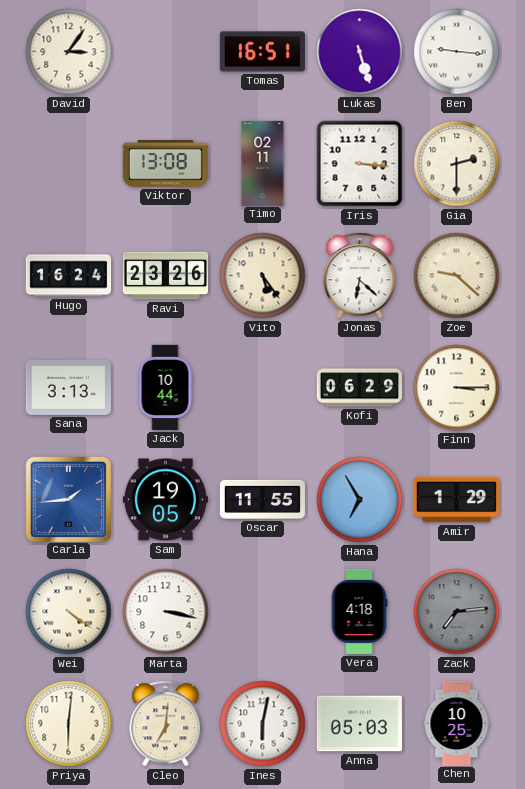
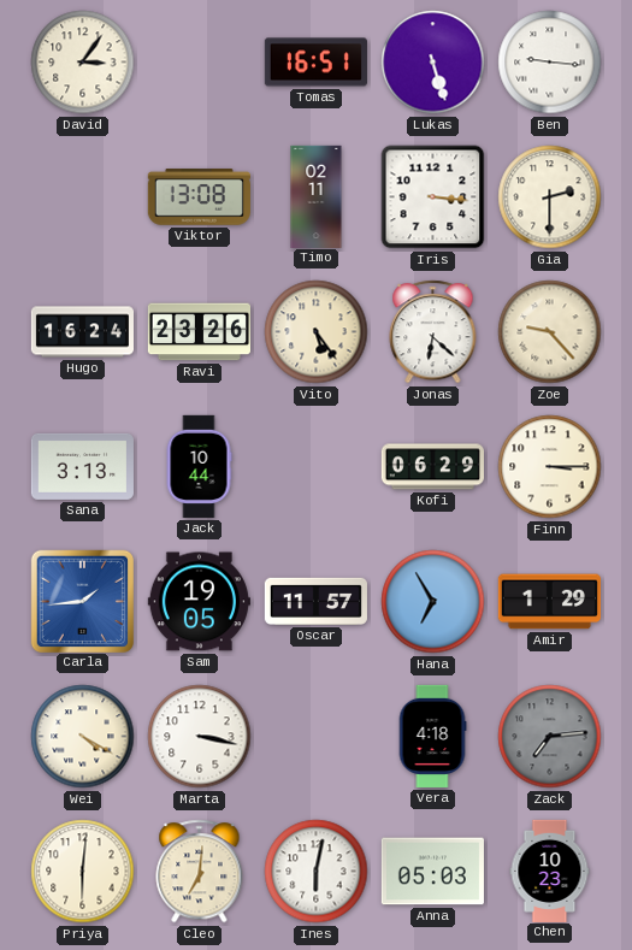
Zoe: 9:22 -> 9:23 (550, 332)
Oscar: 11:55 -> 11:57 (315, 601)
Wei: 4:21 -> 4:20 (83, 737)
Chen: 10:25 -> 10:23 (550, 871)
